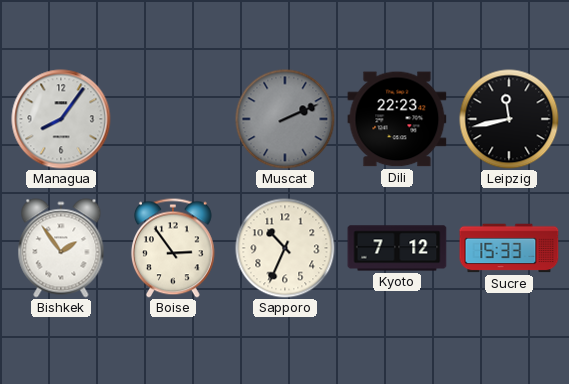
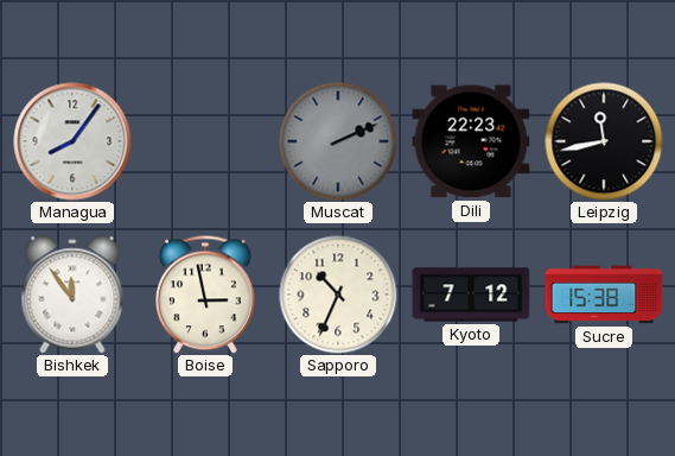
Bishkek: 1:54 -> 11:54 (72, 294)
Boise: 2:54 -> 2:58 (205, 294)
Sucre: 15:33 -> 15:38 (604, 294)
